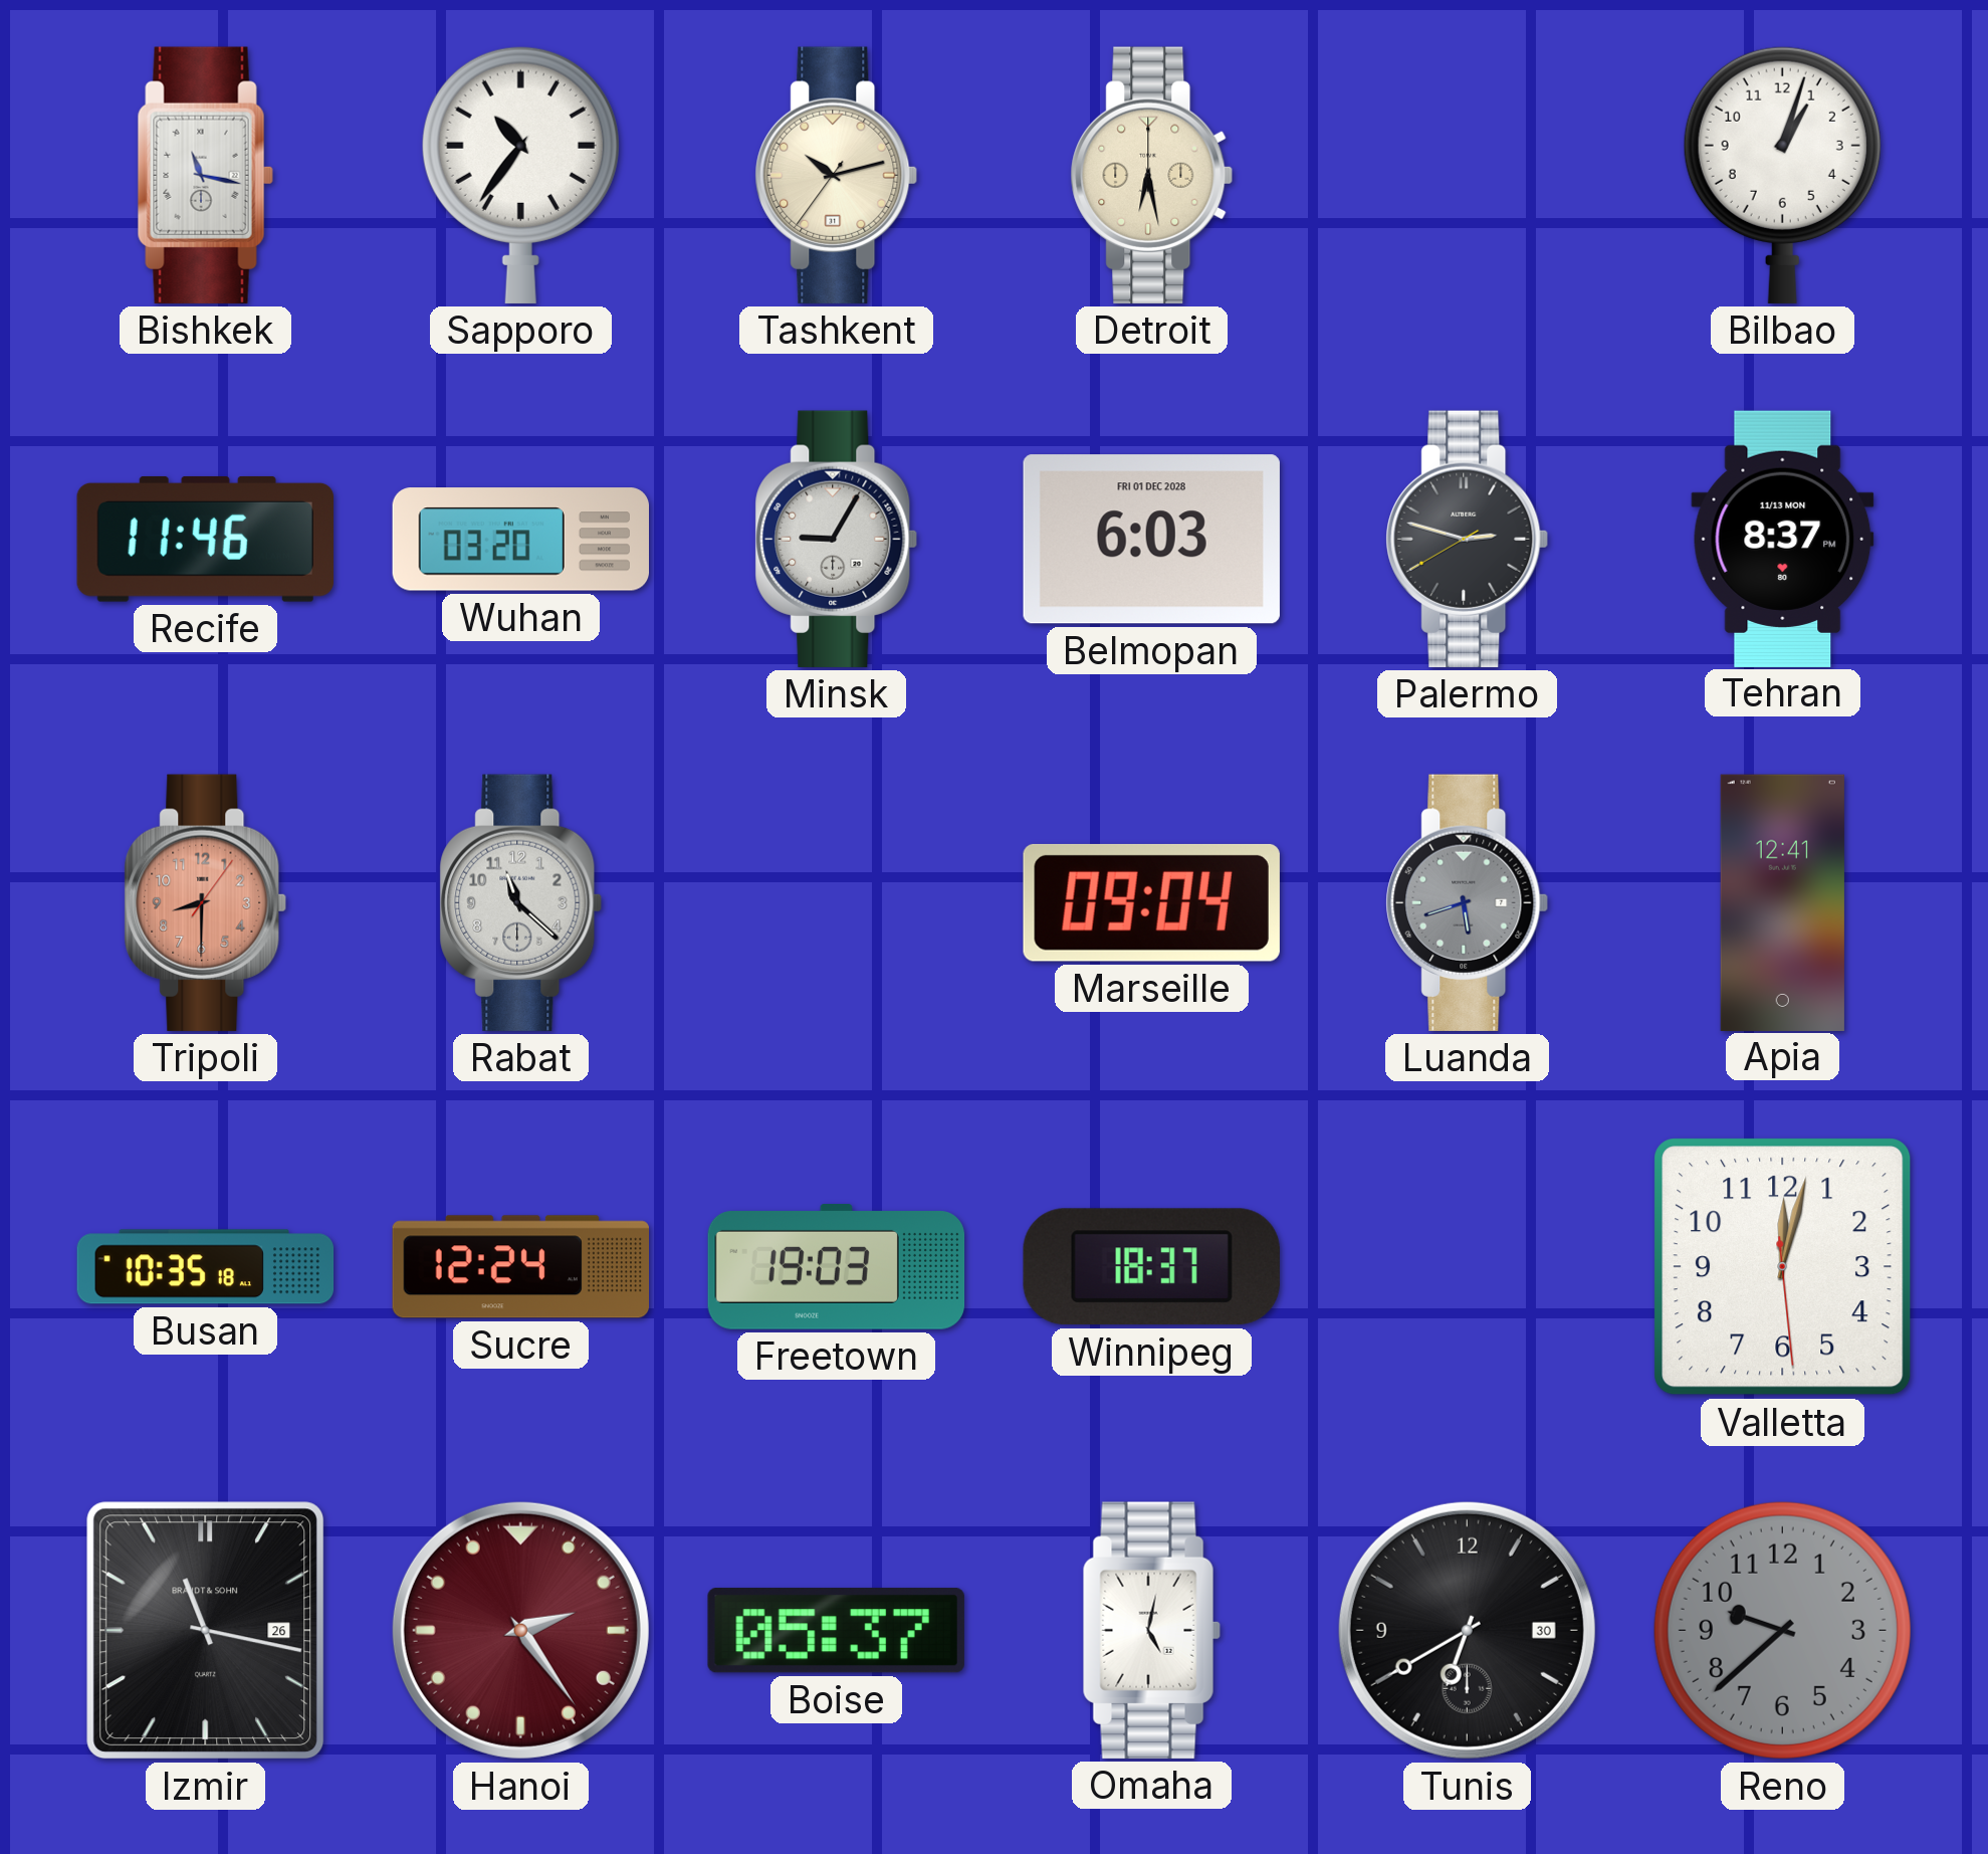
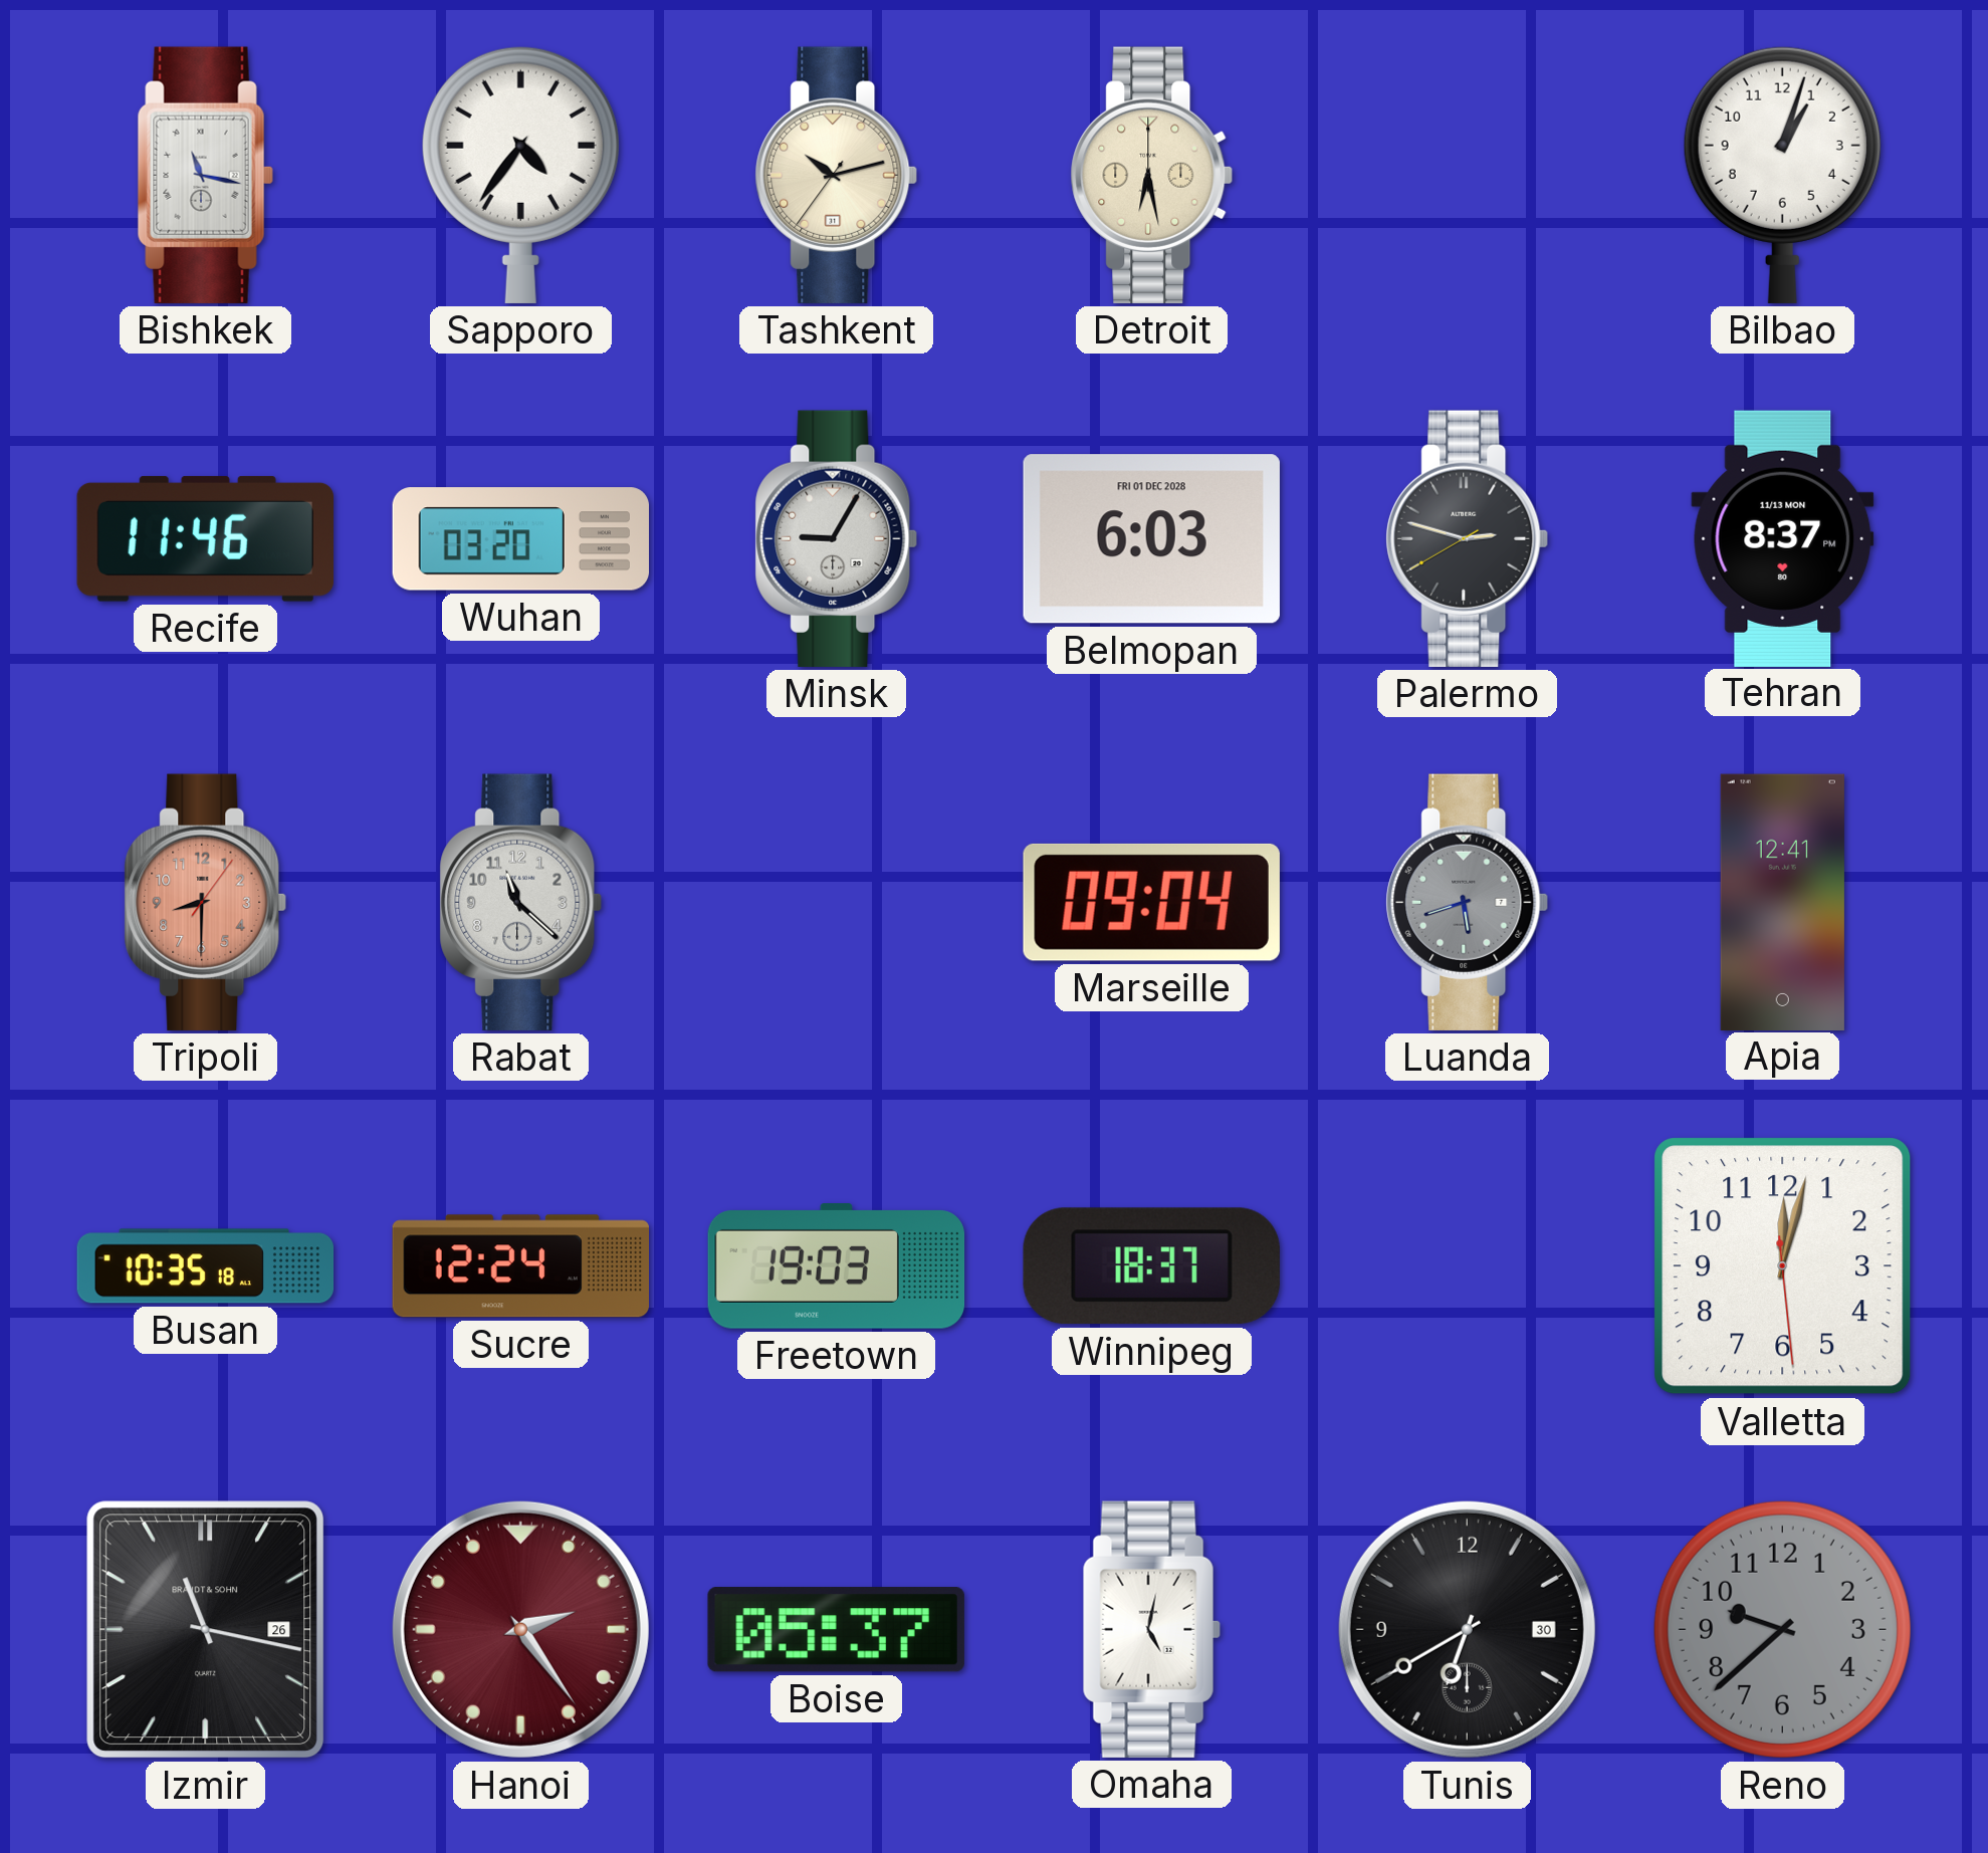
Sapporo: 10:36 -> 4:36 (520, 175)
